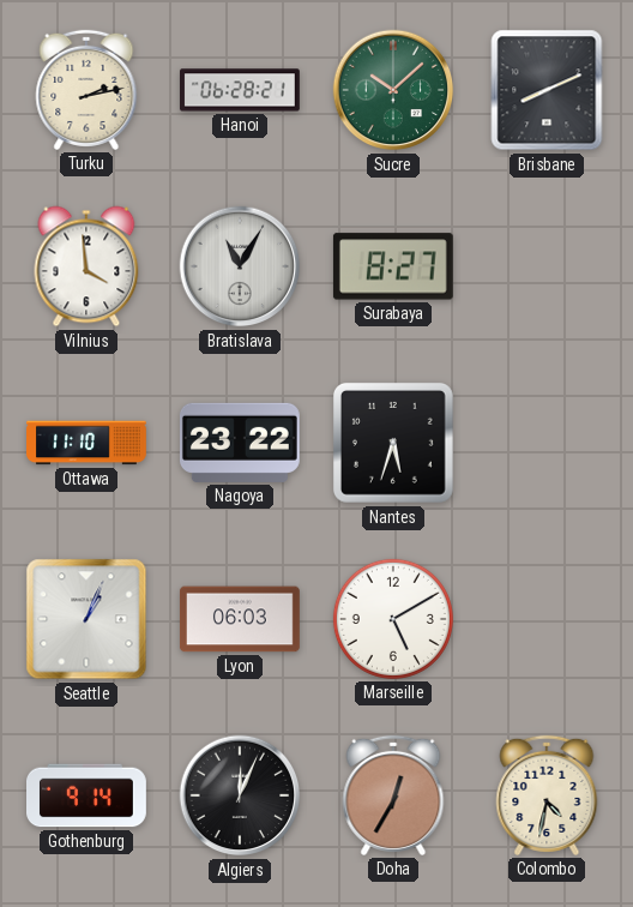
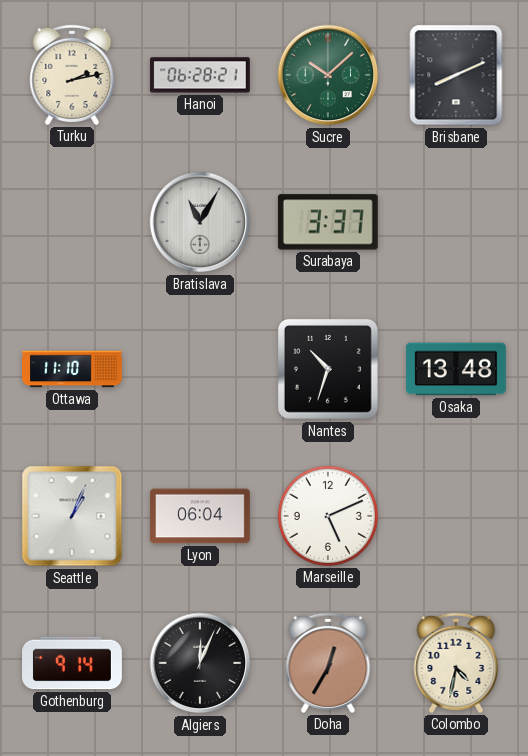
Vilnius: 3:59 -> none (86, 266)
Surabaya: 8:27 -> 3:37 (328, 222)
Nagoya: 23:22 -> none (240, 443)
Nantes: 5:33 -> 10:33 (328, 369)
Osaka: none -> 13:48 (457, 369)
Lyon: 06:03 -> 06:04 (200, 516)
Marseille: 5:10 -> 5:11 (328, 516)
